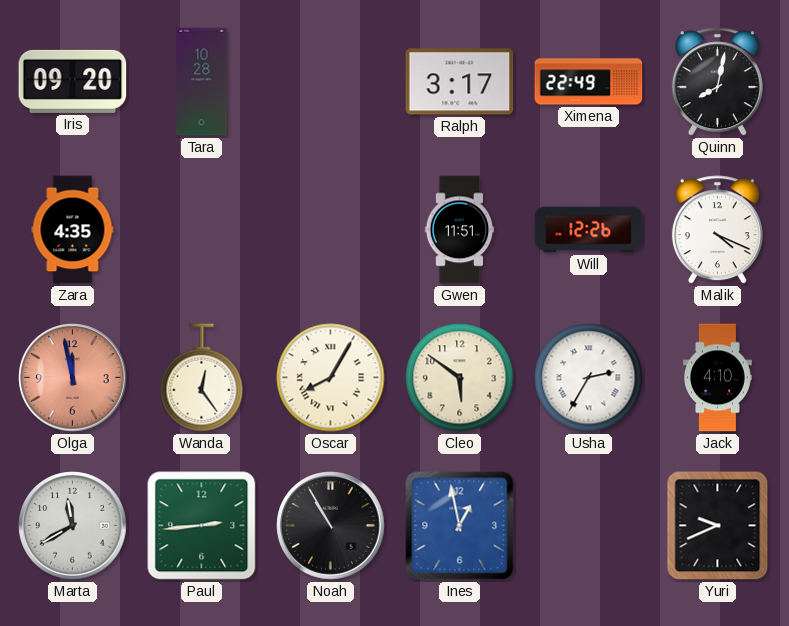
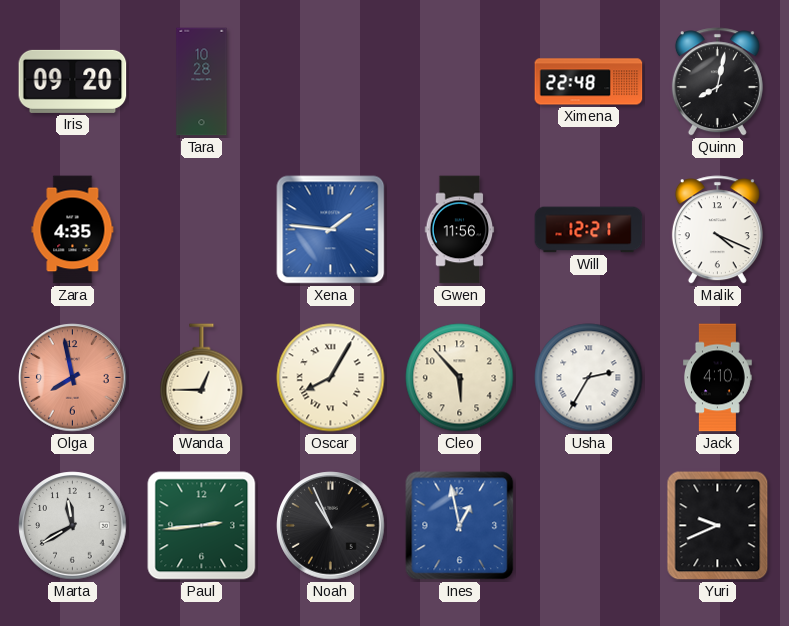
Ralph: 3:17 -> none (460, 82)
Ximena: 22:49 -> 22:48 (589, 82)
Xena: none -> 1:46 (331, 230)
Gwen: 11:51 -> 11:56 (460, 230)
Will: 12:26 -> 12:21 (589, 230)
Olga: 11:58 -> 7:58 (73, 378)
Wanda: 12:24 -> 12:45 (202, 378)
Cleo: 5:51 -> 5:53 (460, 378)
Noah: 10:55 -> 10:56 (331, 526)
